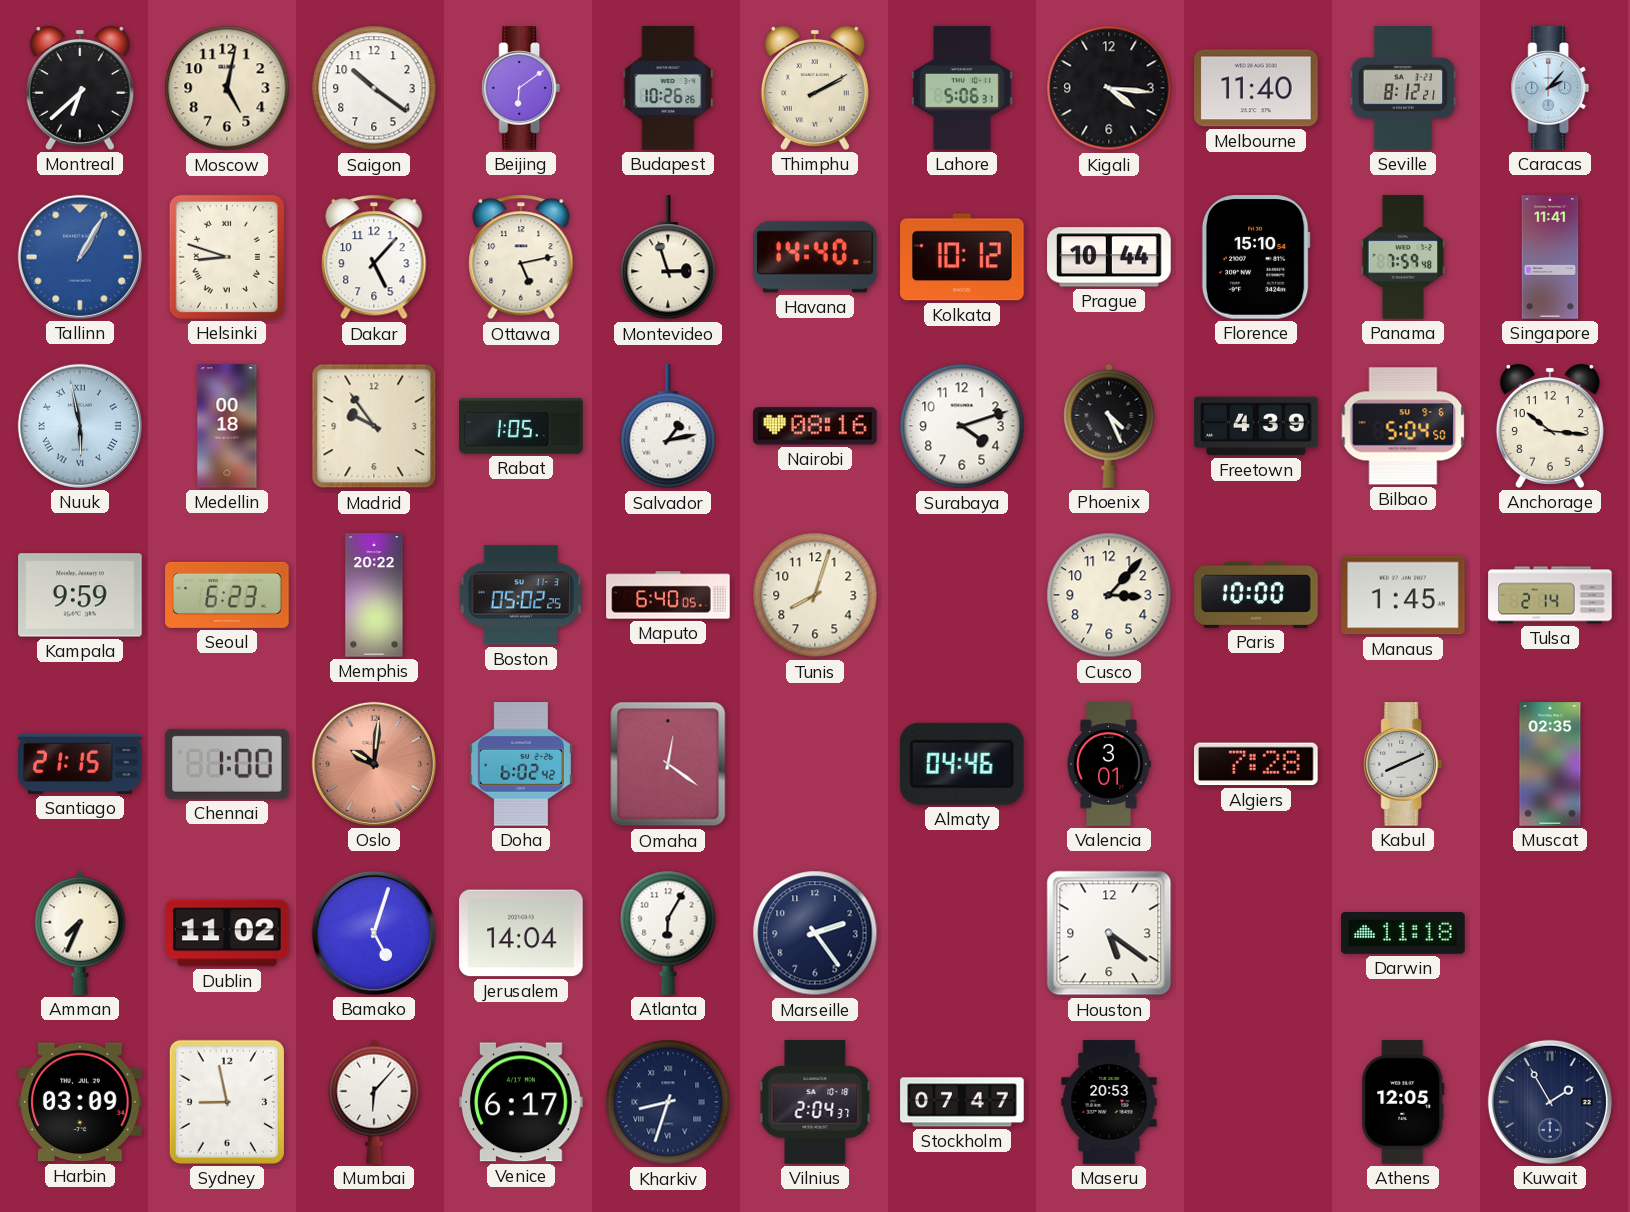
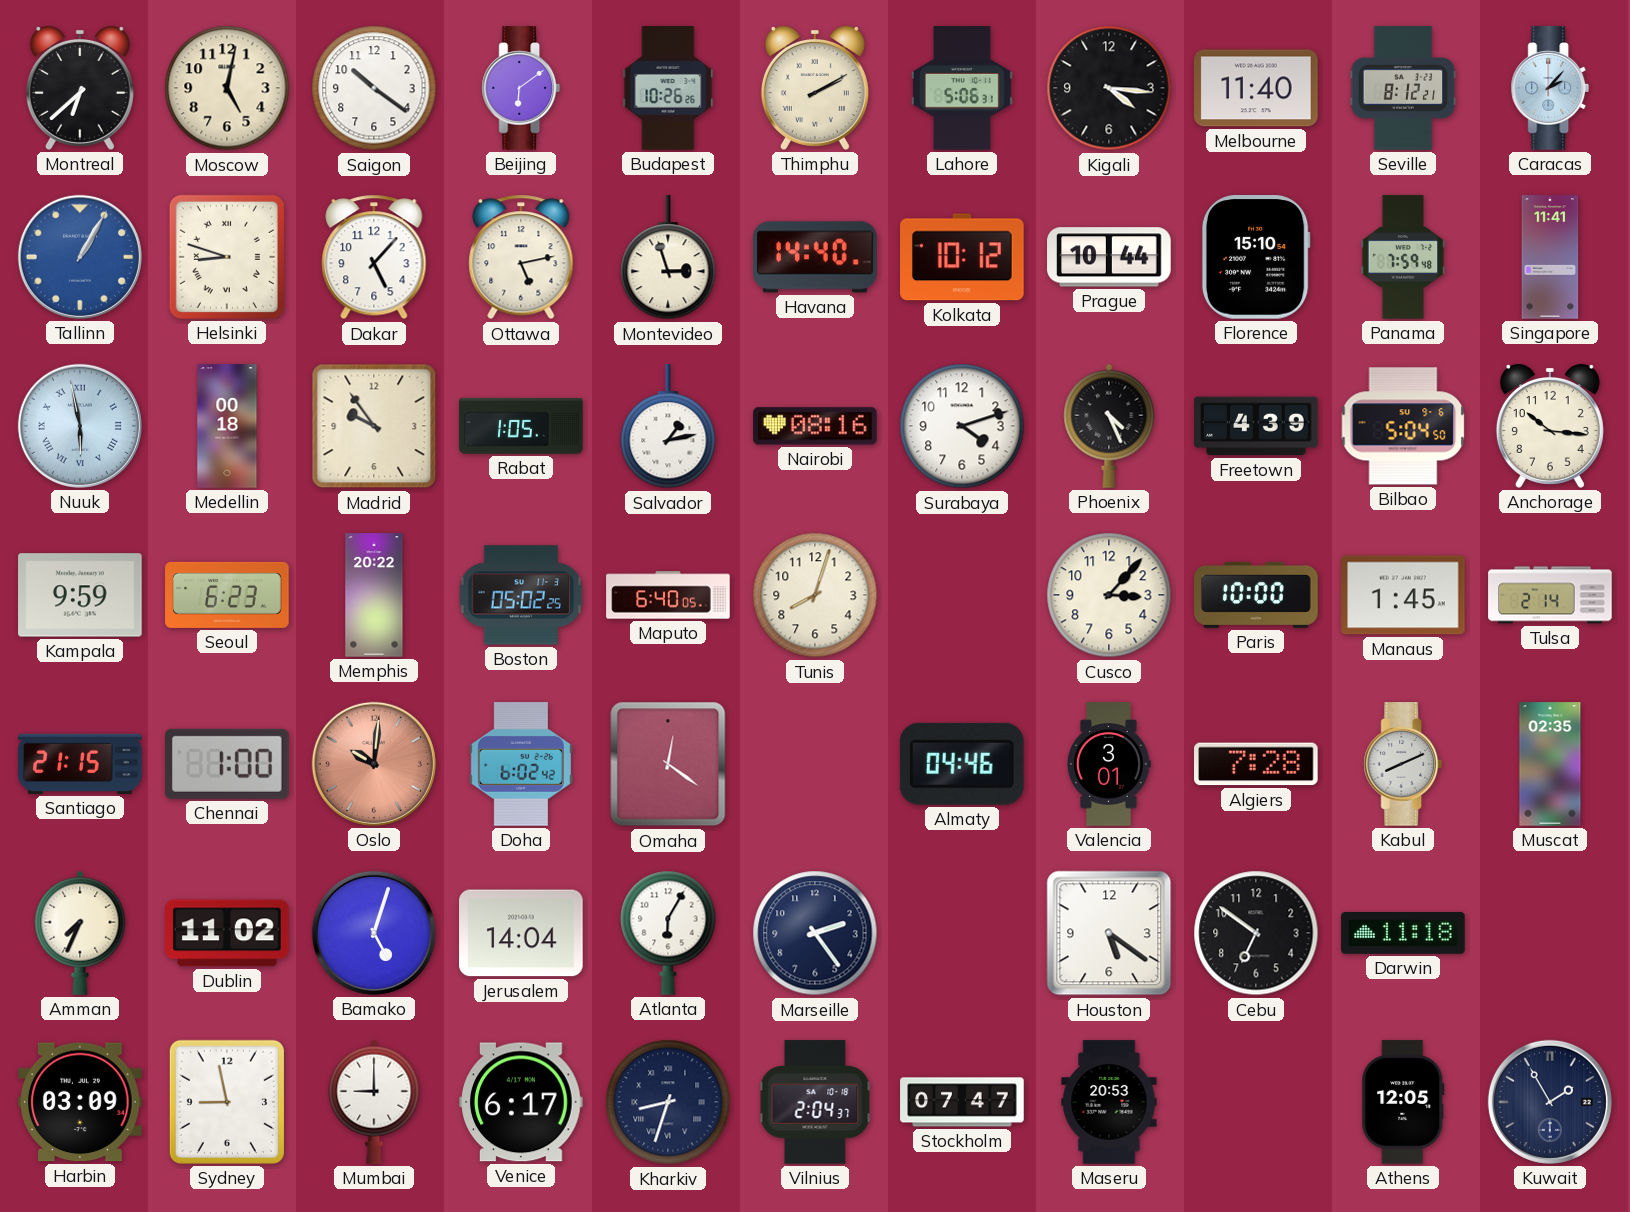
Cebu: none -> 6:51 (1256, 933)
Mumbai: 6:07 -> 9:00 (374, 1102)
